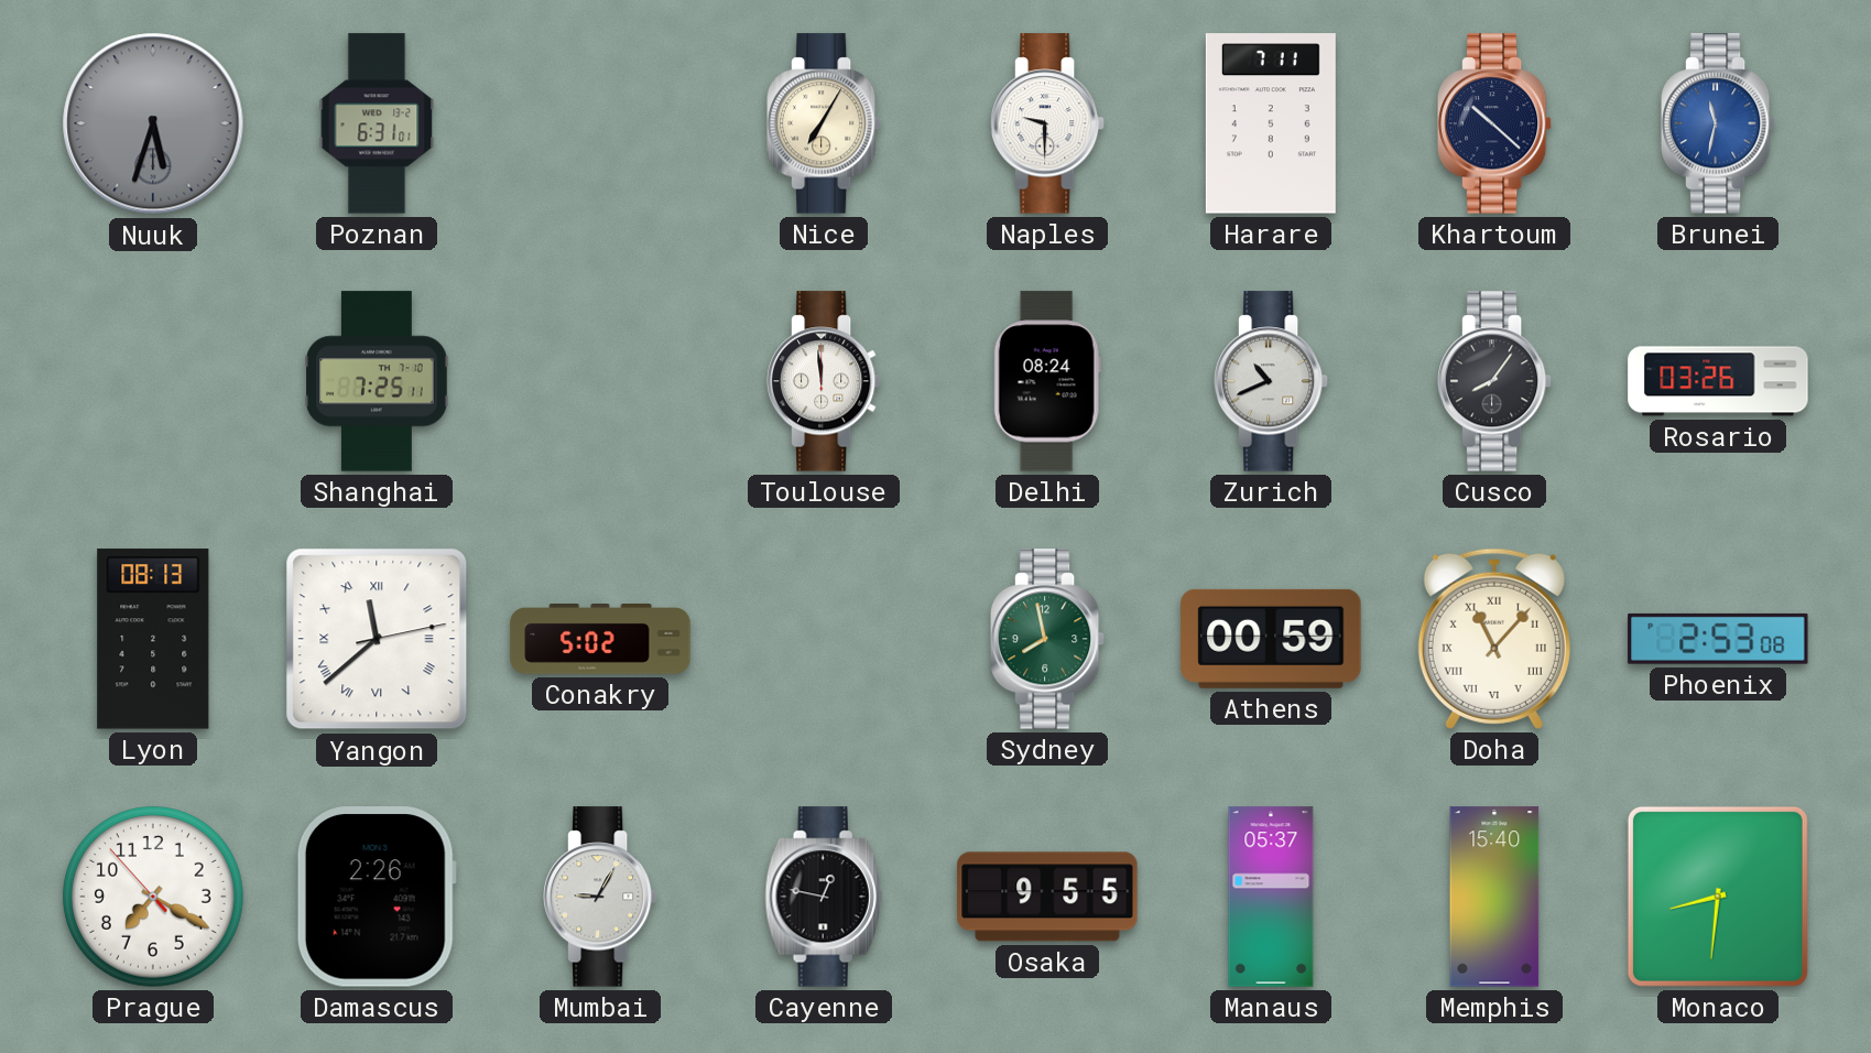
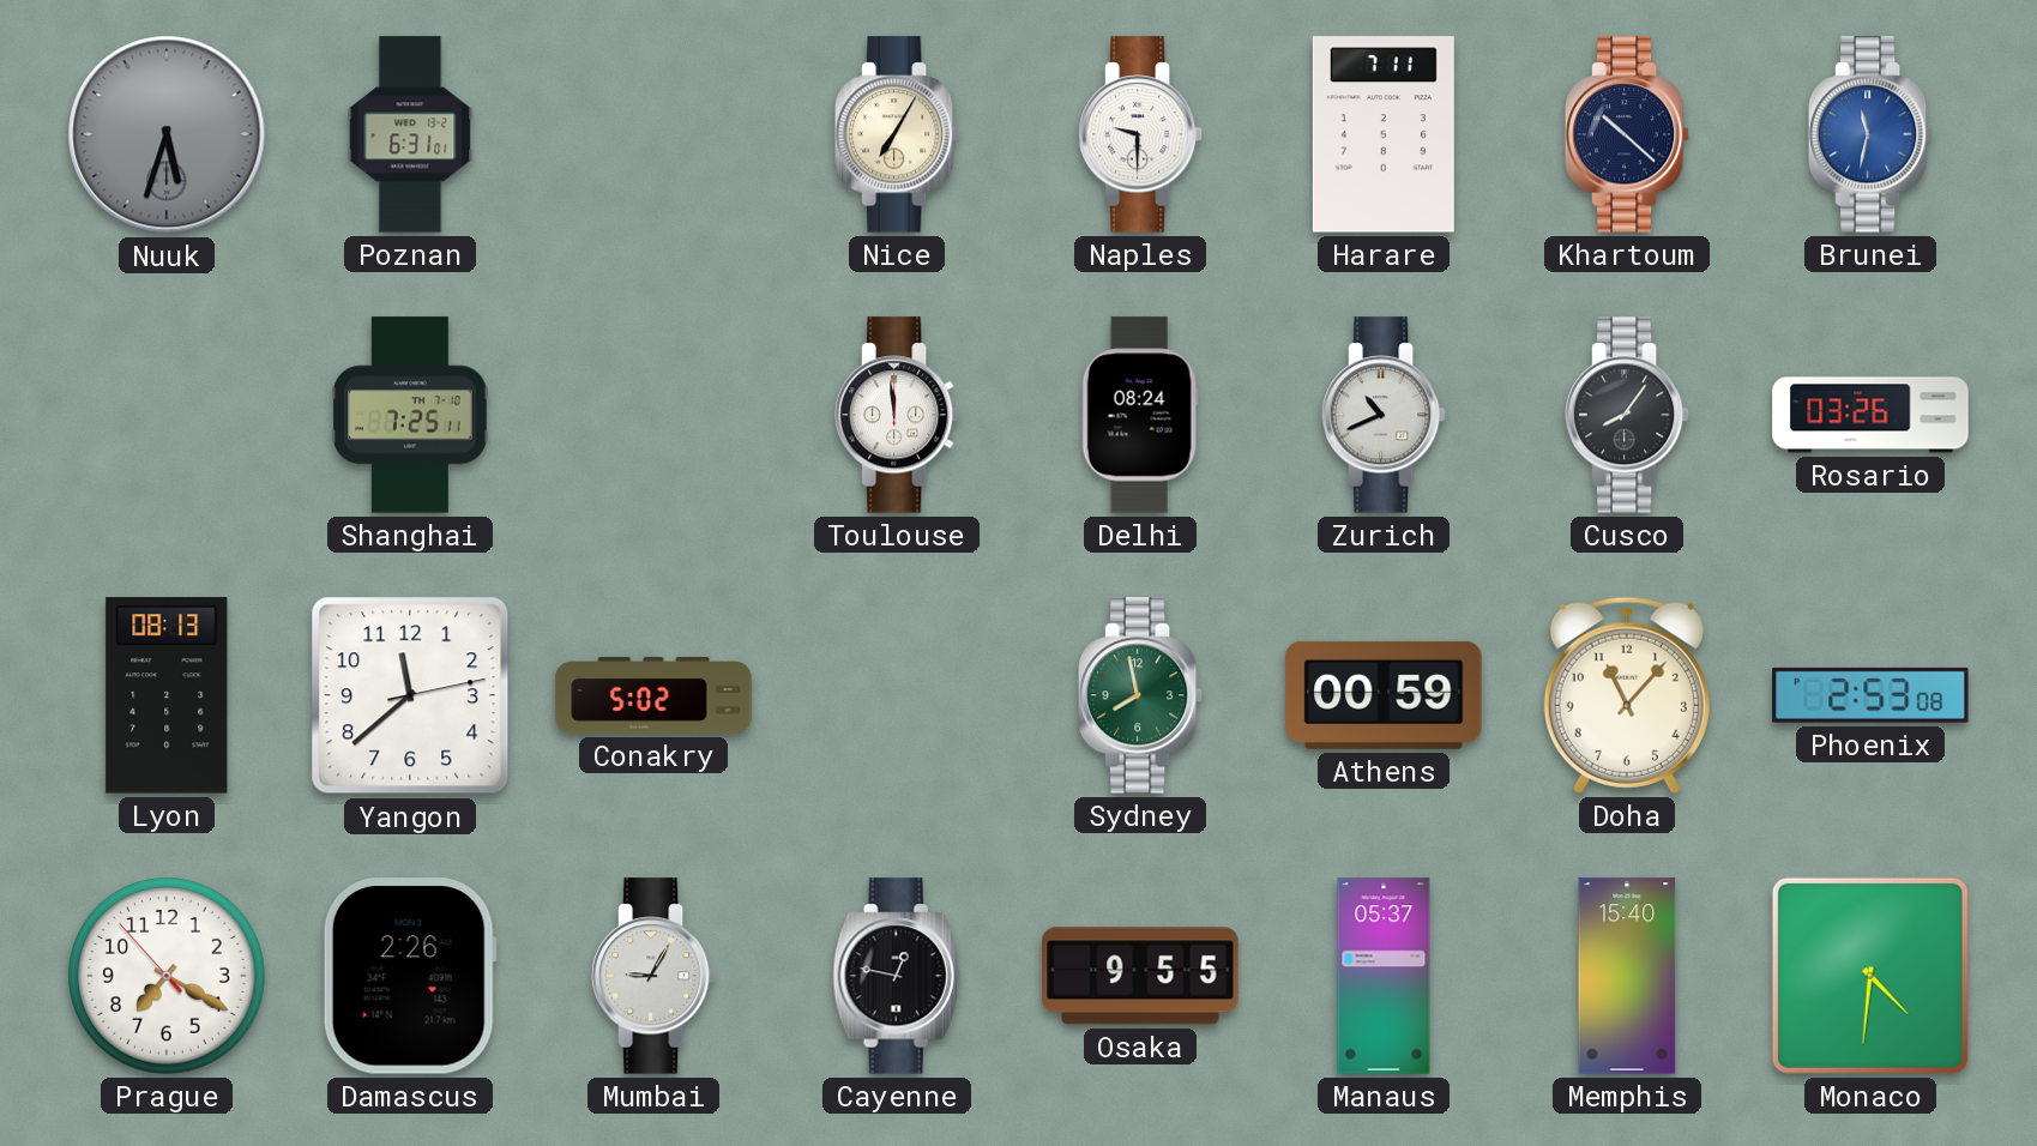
Yangon numerals: Roman -> Arabic (410, 695)
Doha numerals: Roman -> Arabic (1627, 695)
Monaco: 8:31 -> 4:31 (1870, 976)
